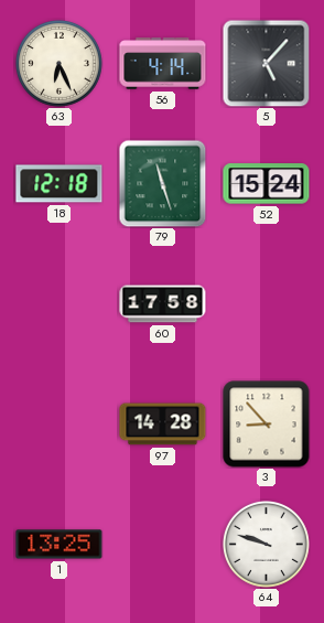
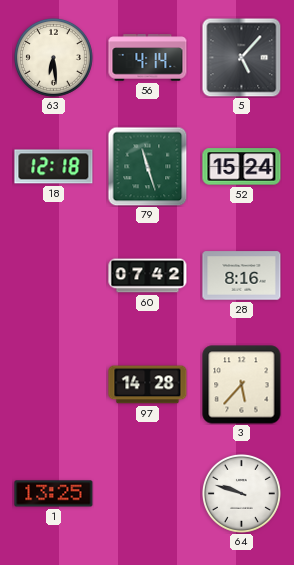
63: 6:26 -> 6:29 (53, 57)
60: 17:58 -> 07:42 (148, 276)
28: none -> 8:16 (242, 276)
3: 8:53 -> 5:37 (242, 385)
